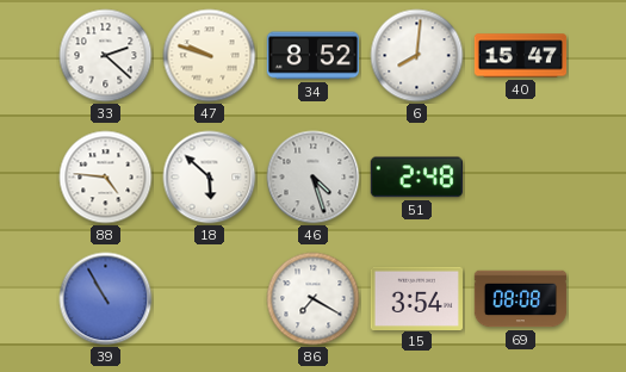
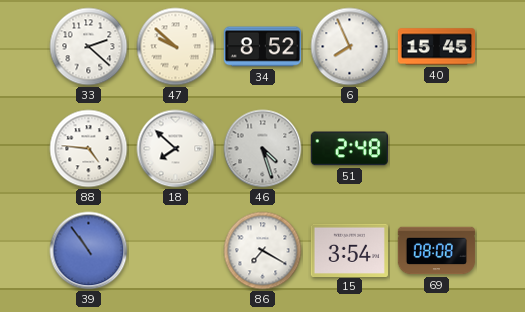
47: 9:48 -> 9:52 (176, 47)
6: 8:01 -> 7:56 (350, 47)
40: 15:47 -> 15:45 (437, 47)
18: 5:52 -> 7:52 (176, 149)
39: 10:55 -> 10:54 (89, 251)
